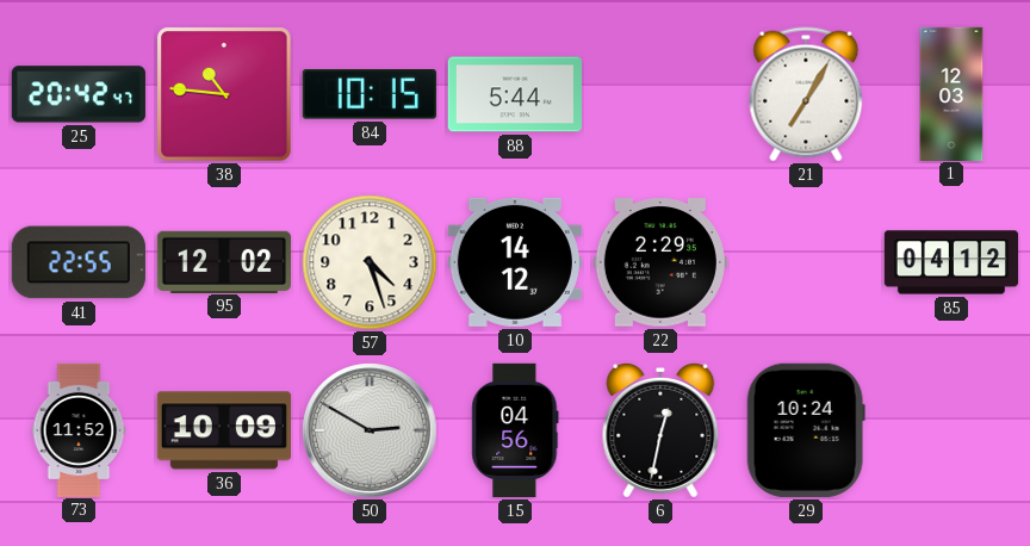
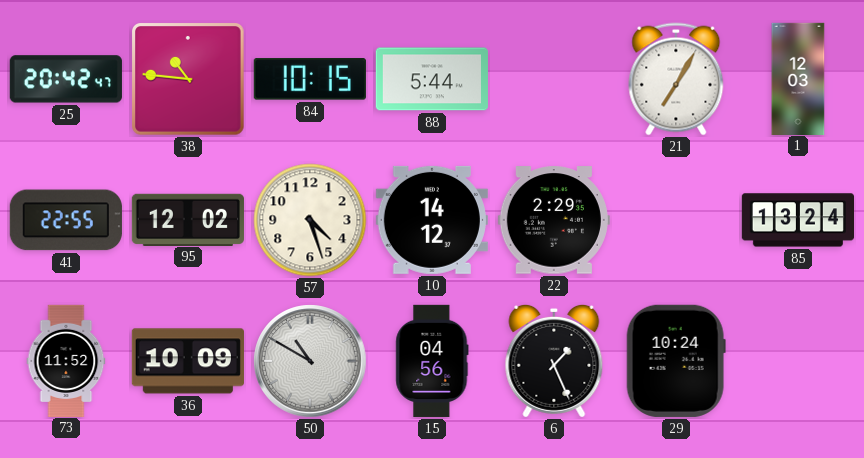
85: 04:12 -> 13:24 (797, 220)
50: 2:50 -> 10:50 (310, 361)
6: 12:32 -> 1:26 (554, 361)
